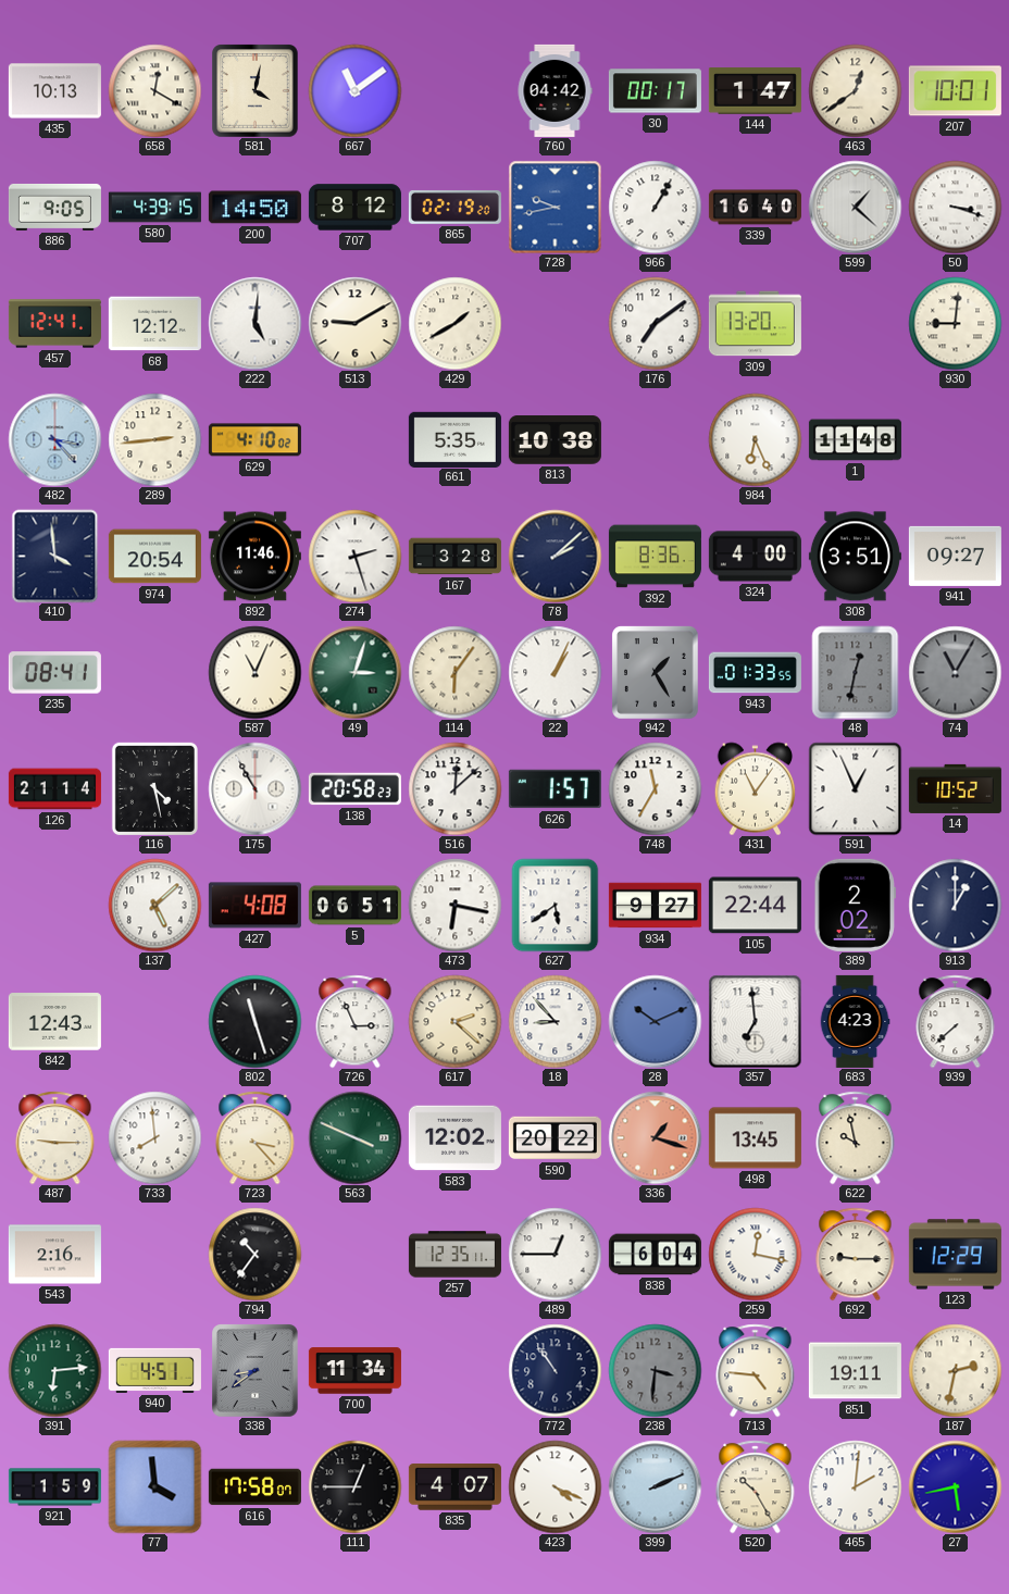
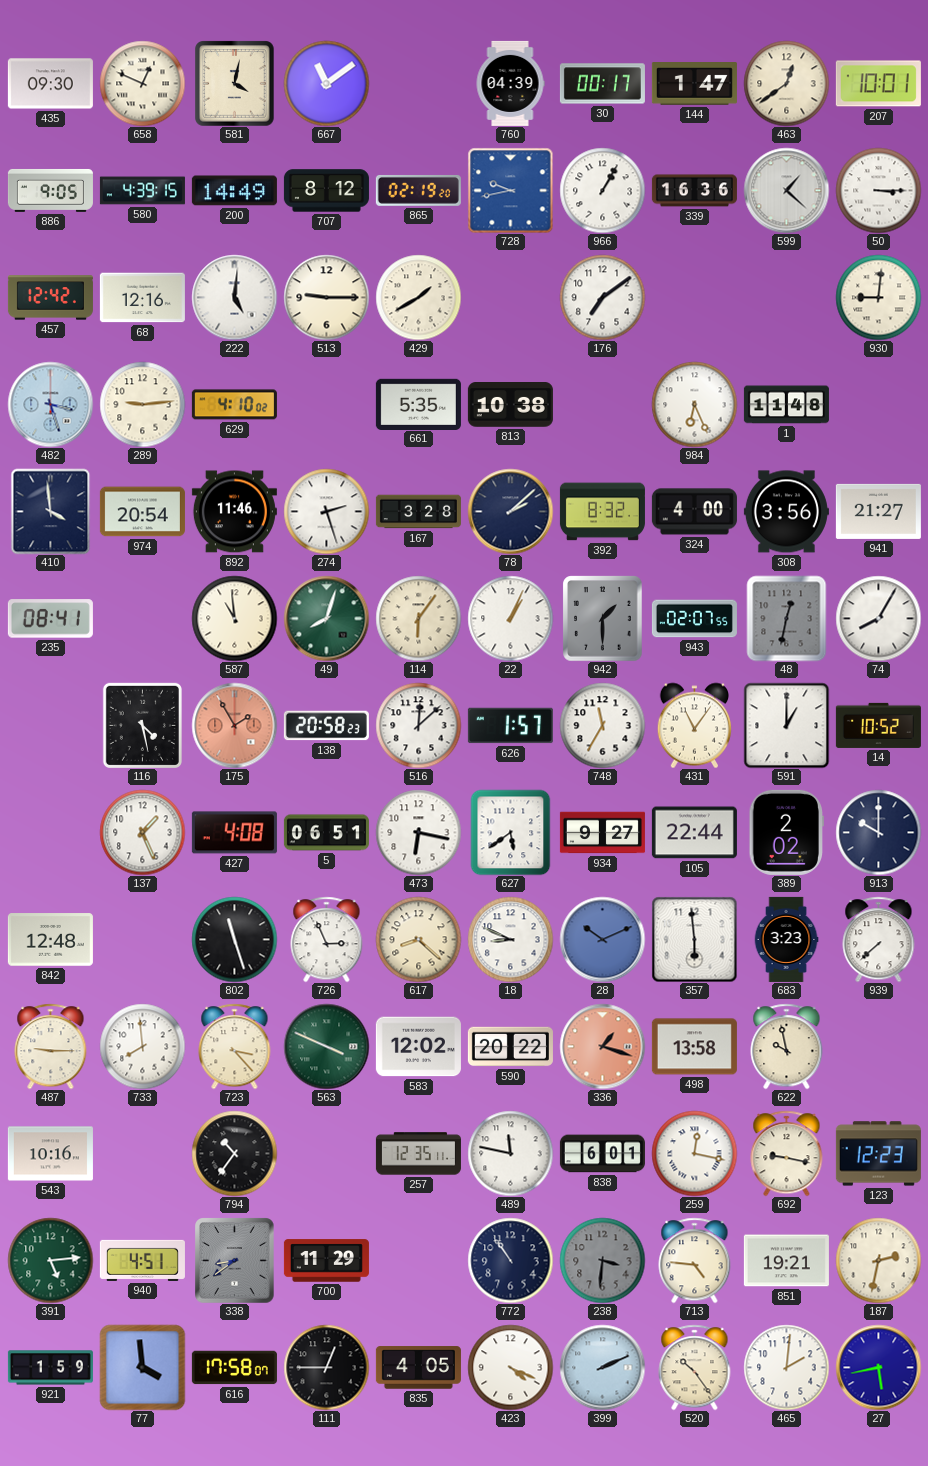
435: 10:13 -> 09:30 (50, 84)
658: 12:20 -> 12:49 (142, 83)
760: 04:42 -> 04:39 (510, 83)
200: 14:50 -> 14:49 (234, 191)
339: 16:40 -> 16:36 (694, 191)
50: 3:18 -> 3:15 (878, 190)
457: 12:41 -> 12:42 (50, 298)
68: 12:12 -> 12:16 (142, 298)
513: 9:10 -> 9:15 (326, 297)
309: 13:20 -> none (755, 324)
482: 3:23 -> 3:27 (50, 404)
289: 2:44 -> 9:14 (142, 404)
392: 8:36 -> 8:32 (602, 512)
308: 3:51 -> 3:56 (786, 512)
941: 09:27 -> 21:27 (878, 511)
587: 11:04 -> 10:59 (234, 618)
49: 3:03 -> 8:03 (326, 618)
942: 1:25 -> 1:30 (603, 618)
943: 01:33 -> 02:07 (694, 619)
74: 11:05 -> 8:05 (878, 618)
74 dial: grey -> white (878, 618)
126: 21:14 -> none (54, 789)
175: 10:55 -> 1:55 (234, 725)
175 dial: white -> salmon (234, 725)
591: 12:56 -> 1:00 (786, 725)
137: 5:08 -> 1:26 (142, 832)
913: 1:00 -> 10:00 (878, 832)
842: 12:43 -> 12:48 (50, 940)
617: 2:22 -> 8:22 (418, 939)
18: 8:53 -> 8:49 (510, 939)
357: 6:59 -> 5:59 (694, 939)
683: 4:23 -> 3:23 (786, 939)
498: 13:45 -> 13:58 (694, 1047)
543: 2:16 -> 10:16 (50, 1154)
489: 12:45 -> 11:47 (510, 1153)
838: 6:04 -> 6:01 (602, 1154)
692: 9:15 -> 9:17 (787, 1153)
123: 12:29 -> 12:23 (878, 1154)
391: 6:14 -> 5:14 (50, 1260)
700: 11:34 -> 11:29 (326, 1261)
851: 19:11 -> 19:21 (786, 1261)
835: 4:07 -> 4:05 (418, 1368)
520: 10:25 -> 10:24 (695, 1367)
